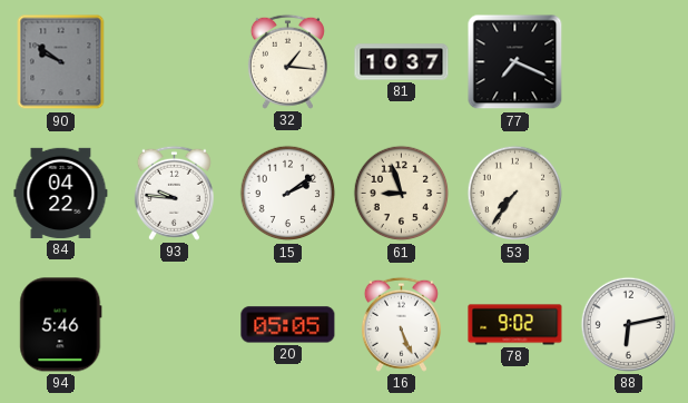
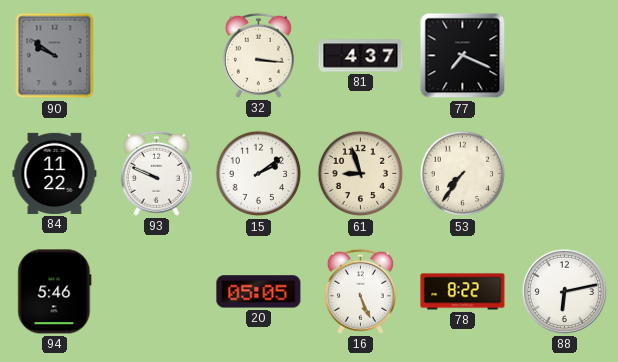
32: 1:16 -> 3:16 (258, 55)
81: 10:37 -> 4:37 (361, 56)
84: 04:22 -> 11:22 (55, 173)
93: 9:46 -> 9:49 (156, 173)
78: 9:02 -> 8:22 (463, 292)
